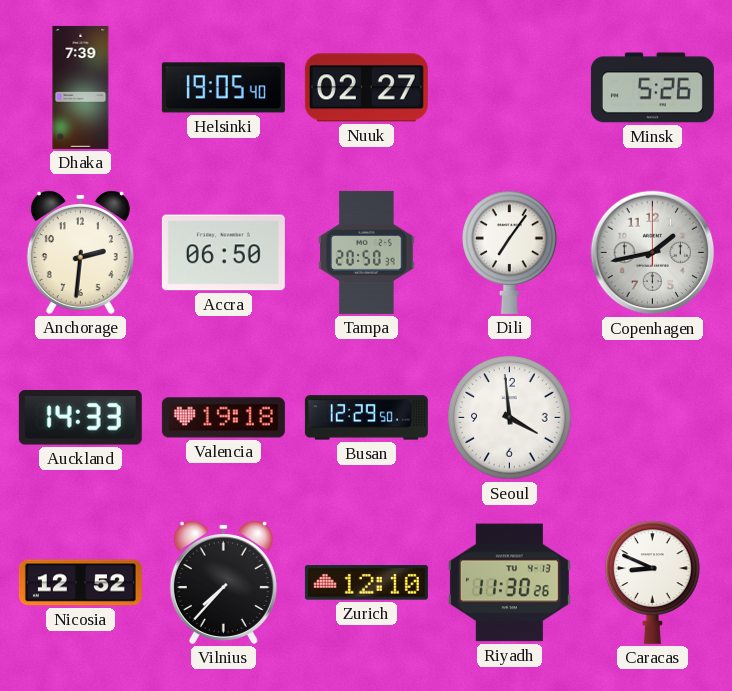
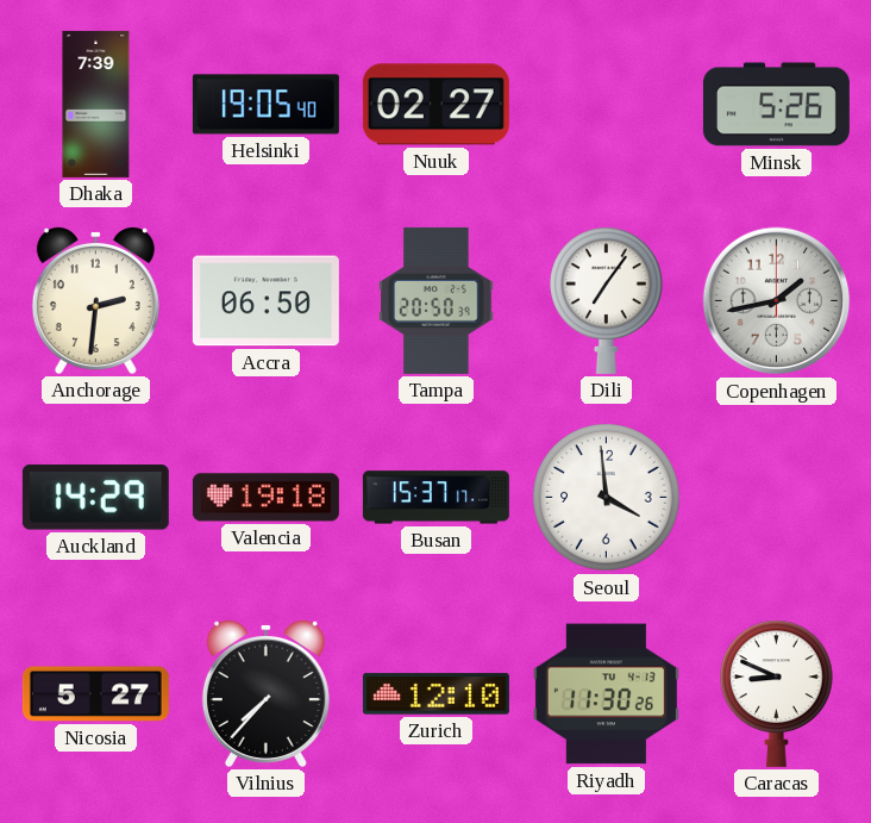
Auckland: 14:33 -> 14:29 (95, 498)
Busan: 12:29 -> 15:37 (435, 498)
Nicosia: 12:52 -> 5:27 (95, 694)
